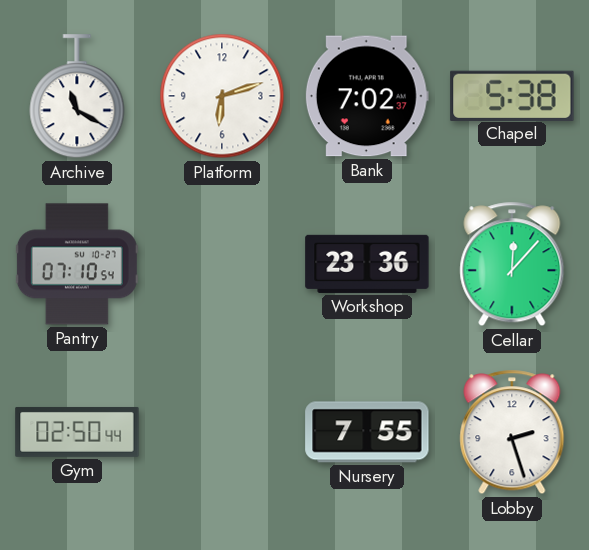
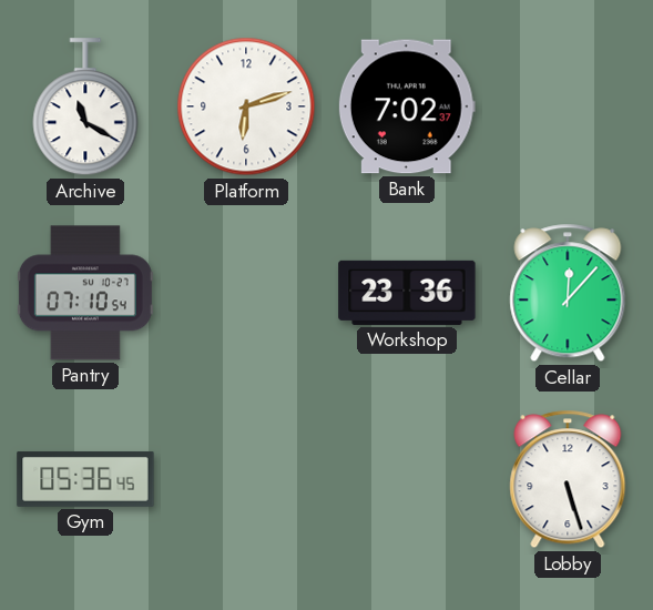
Chapel: 5:38 -> none (512, 95)
Gym: 02:50 -> 05:36 (85, 479)
Nursery: 7:55 -> none (367, 432)
Lobby: 2:27 -> 5:27 (568, 479)
